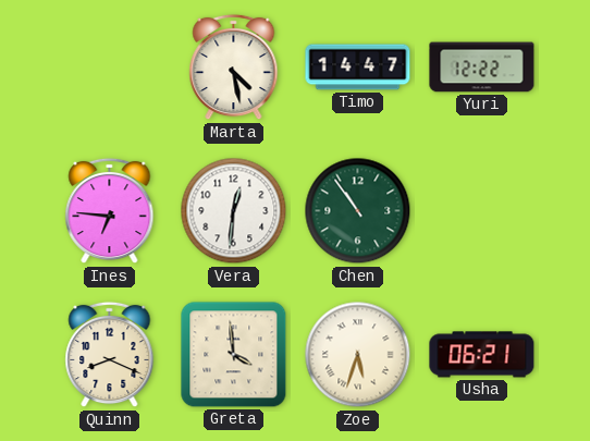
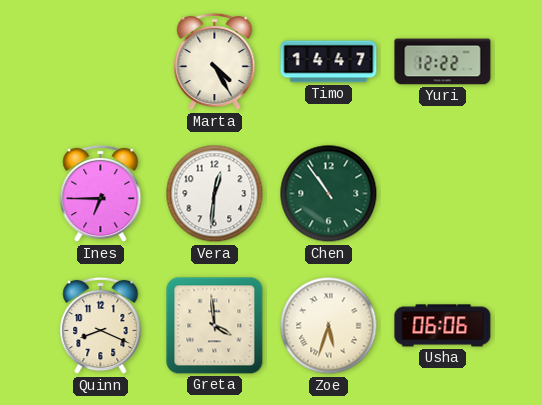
Marta: 4:28 -> 4:25 (215, 62)
Ines: 6:46 -> 6:45 (101, 194)
Usha: 06:21 -> 06:06 (443, 326)
